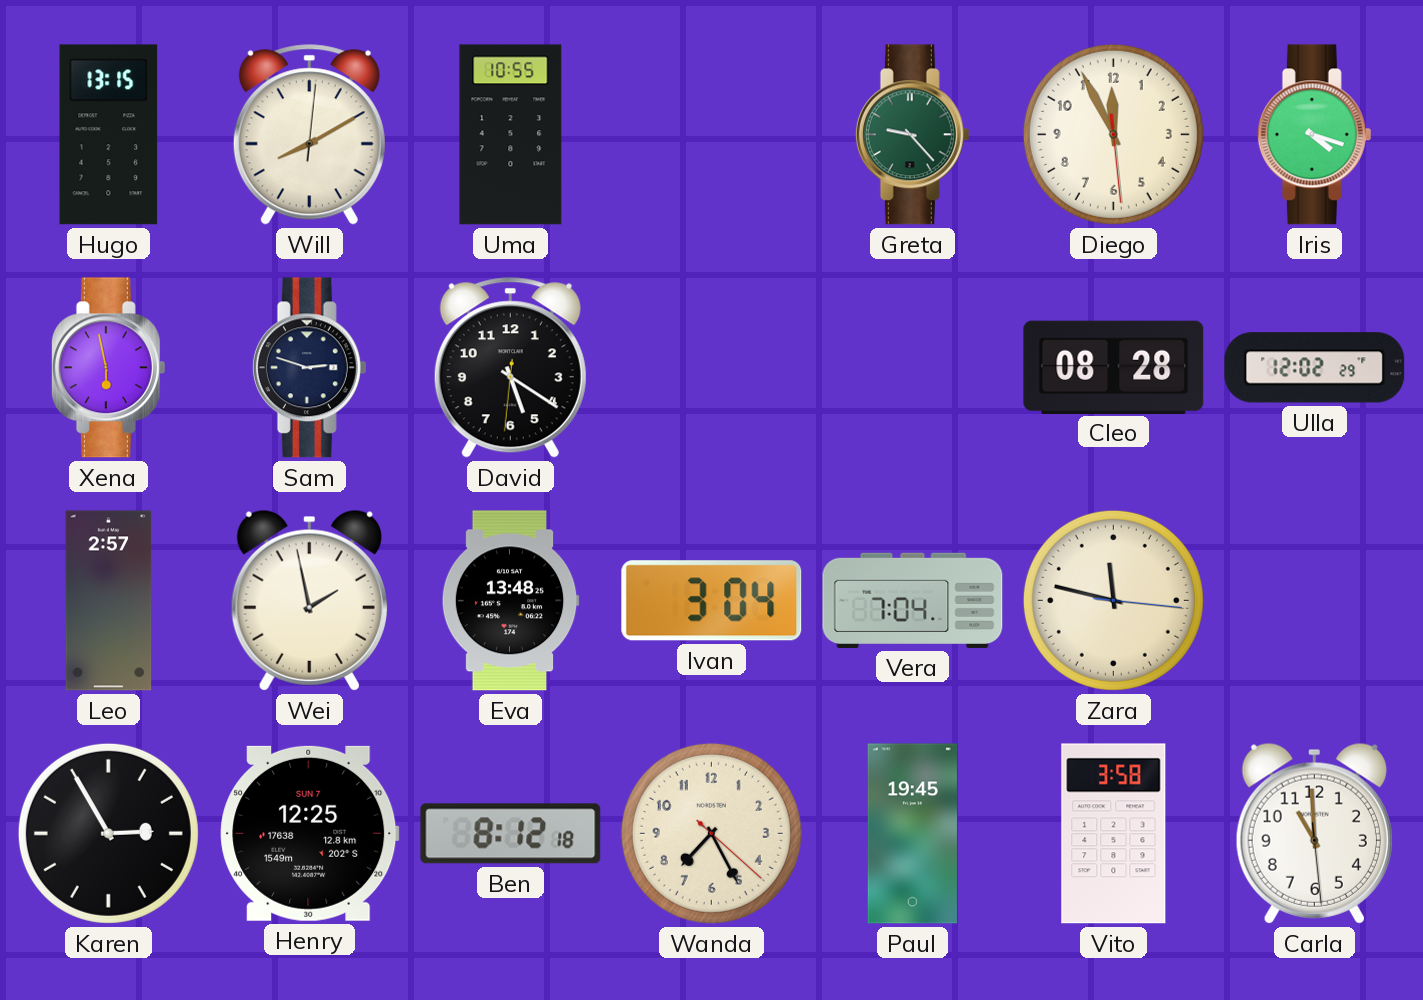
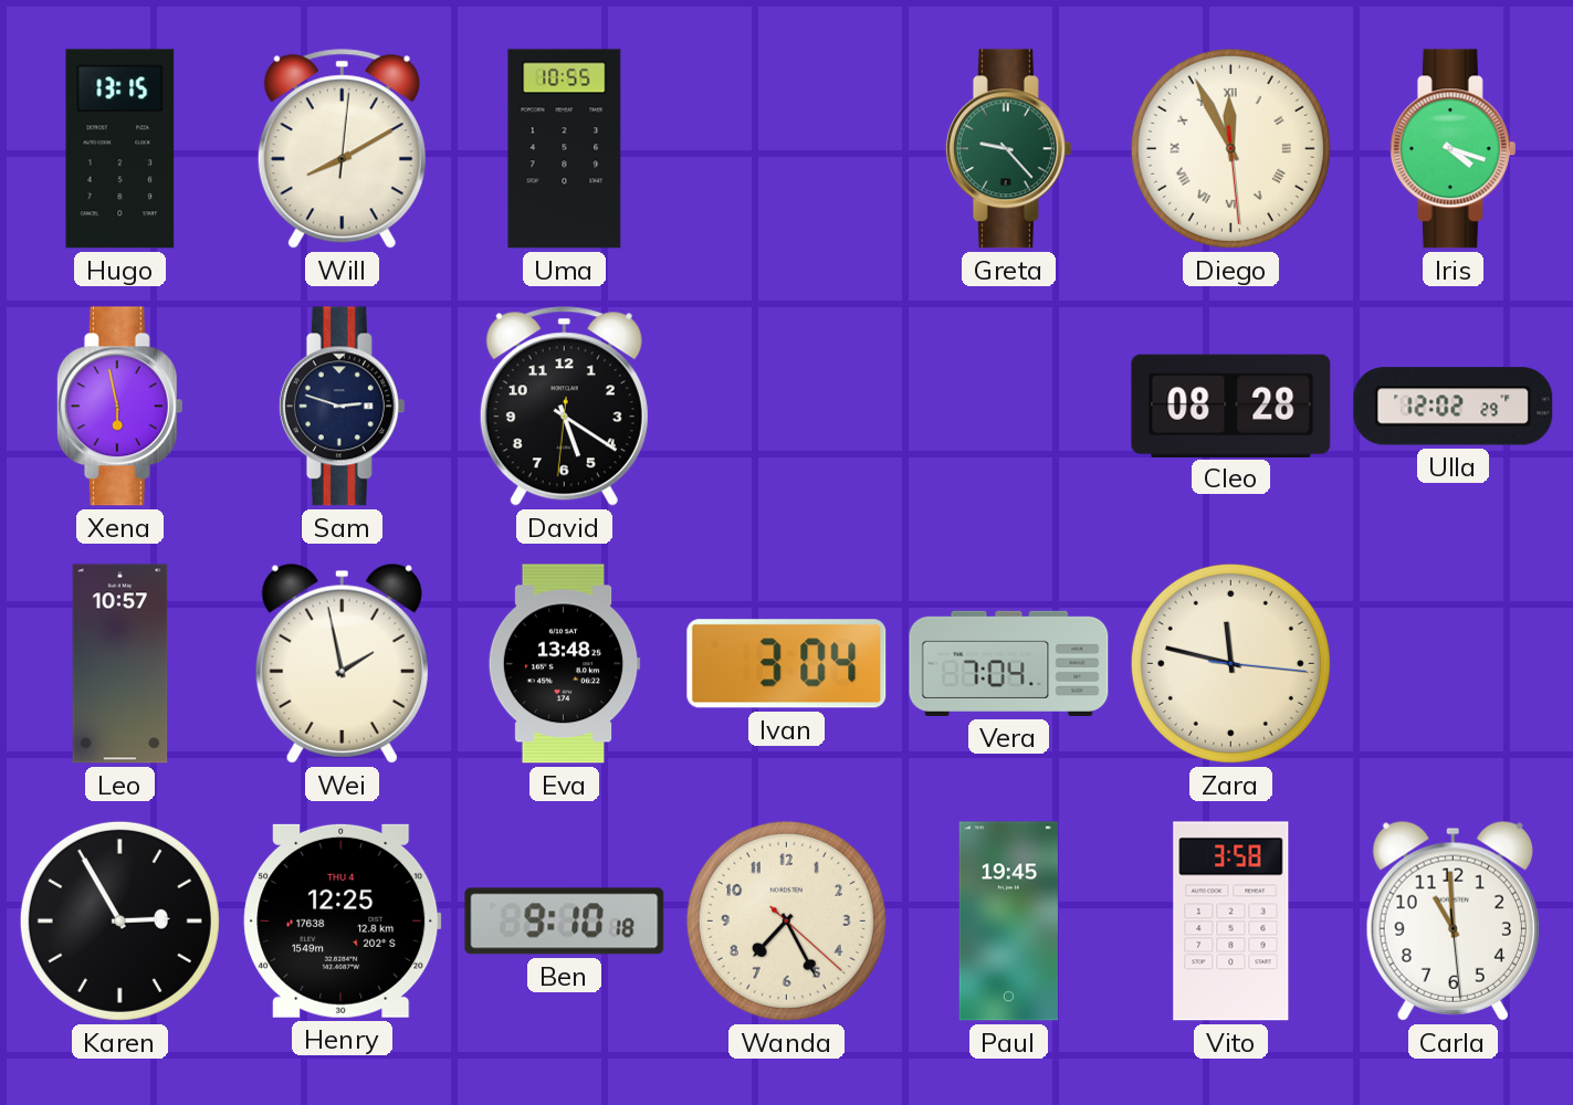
Diego numerals: Arabic -> Roman (1230, 148)
Leo: 2:57 -> 10:57 (120, 664)
Henry date: SUN 7 -> THU 4 (343, 920)
Ben: 8:12 -> 9:10 (565, 922)
